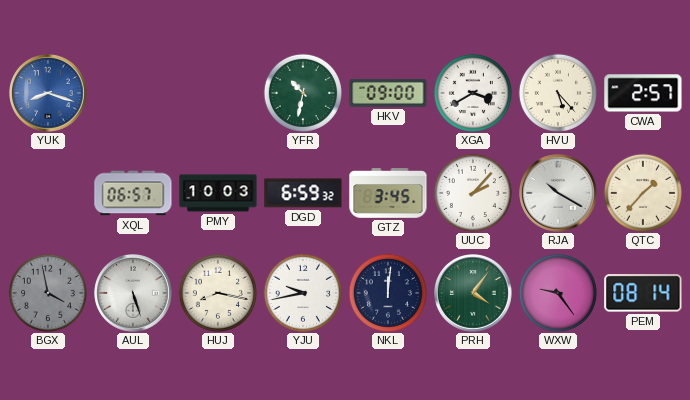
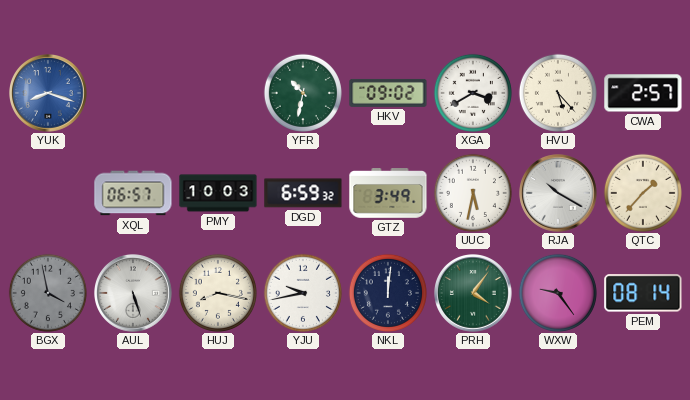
HKV: 09:00 -> 09:02 (388, 93)
GTZ: 3:45 -> 3:49 (388, 193)
UUC: 2:07 -> 5:32 (473, 193)
